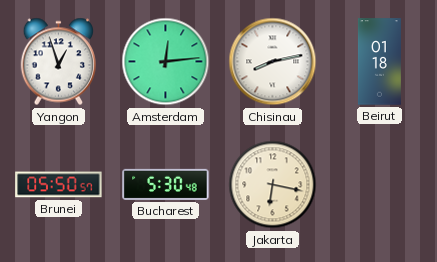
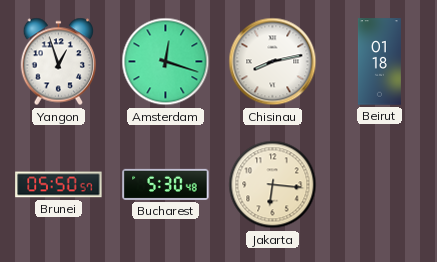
Amsterdam: 12:14 -> 12:18 (166, 62)
Jakarta: 6:17 -> 6:16 (273, 185)
